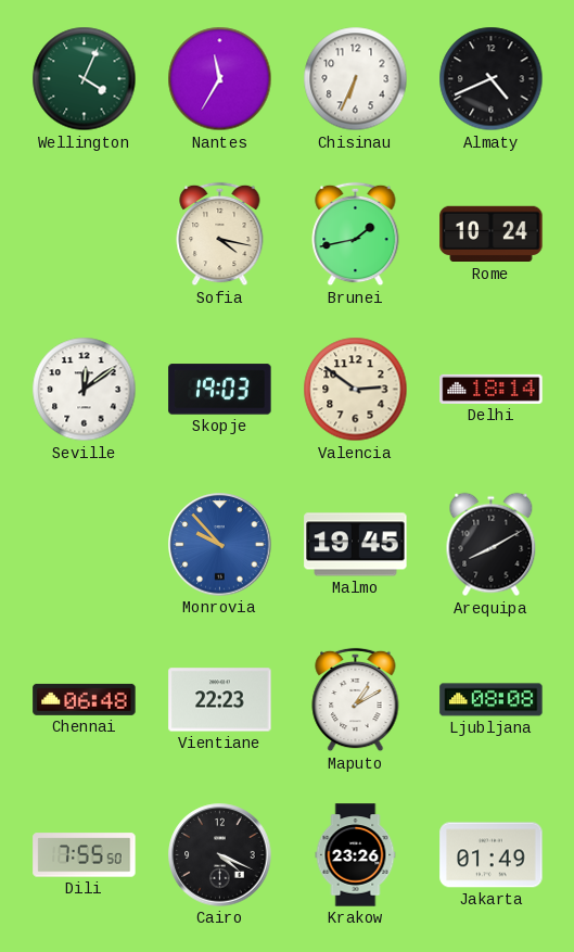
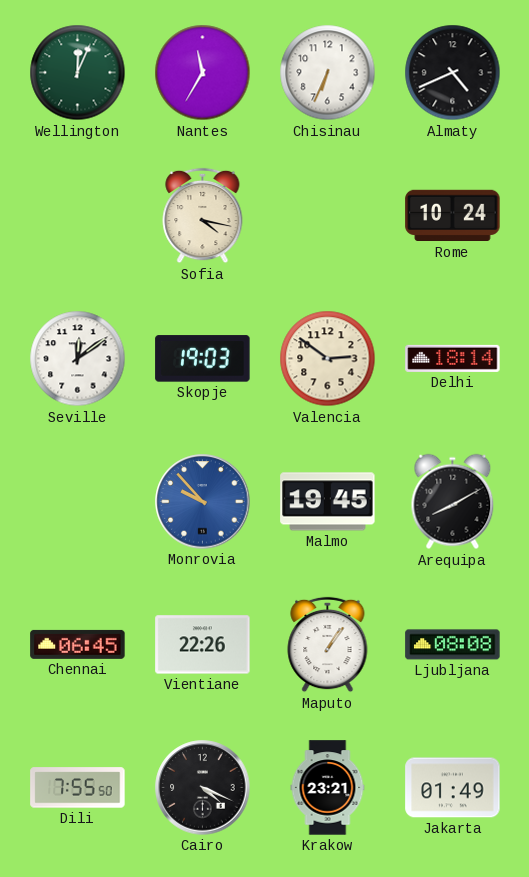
Wellington: 4:04 -> 12:04 (78, 73)
Brunei: 1:43 -> none (356, 234)
Chennai: 06:48 -> 06:45 (78, 644)
Vientiane: 22:23 -> 22:26 (203, 645)
Maputo: 1:10 -> 1:06 (328, 645)
Krakow: 23:26 -> 23:21 (328, 788)
